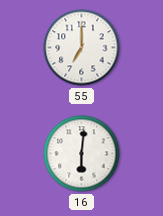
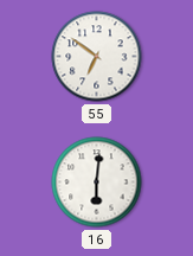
55: 7:00 -> 6:51 (97, 57)
